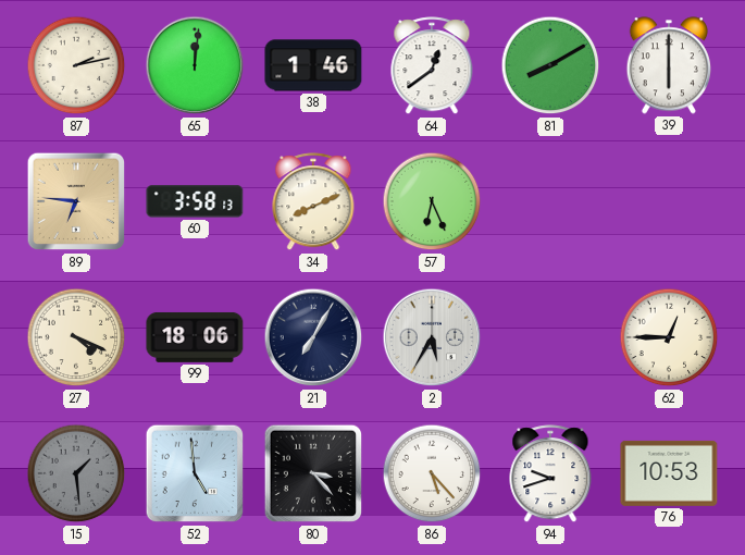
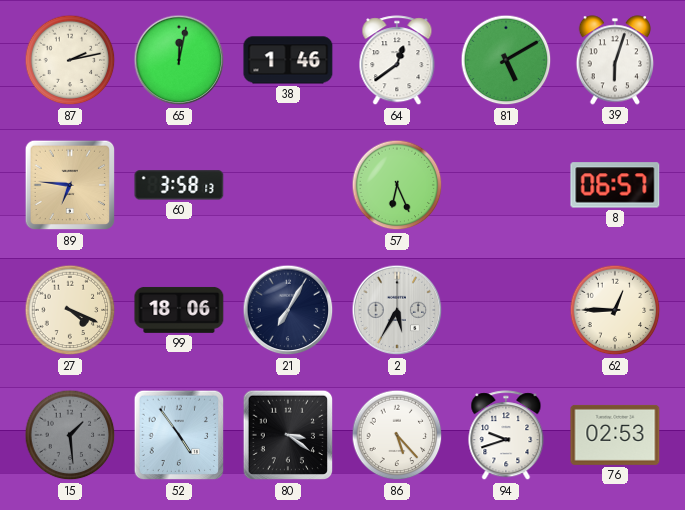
65: 12:01 -> 12:02 (179, 60)
81: 8:10 -> 5:10 (506, 60)
39: 6:00 -> 6:03 (614, 60)
34: 8:11 -> none (313, 202)
8: none -> 06:57 (615, 185)
52: 4:59 -> 4:54 (179, 435)
80: 3:23 -> 3:21 (288, 435)
76: 10:53 -> 02:53 (615, 435)
